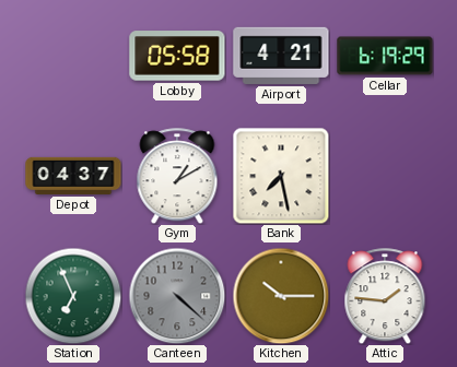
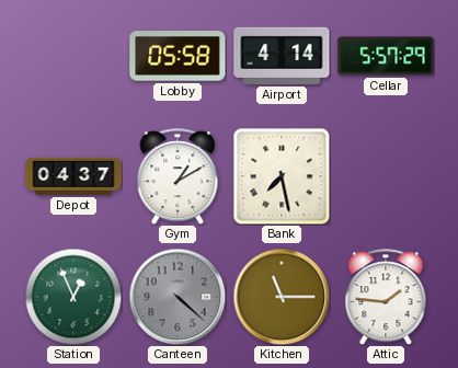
Airport: 4:21 -> 4:14 (282, 56)
Cellar: 6:19 -> 5:57 (386, 56)
Station: 6:56 -> 12:56 (73, 297)
Kitchen: 10:15 -> 11:15 (282, 297)
